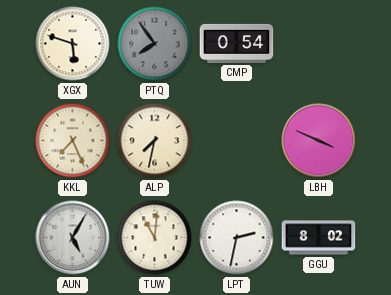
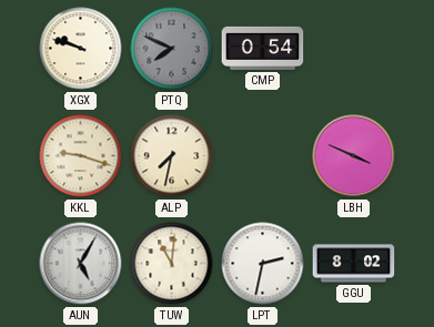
XGX: 5:48 -> 9:48 (81, 49)
PTQ: 7:54 -> 7:49 (172, 49)
KKL: 7:26 -> 9:18 (81, 156)
